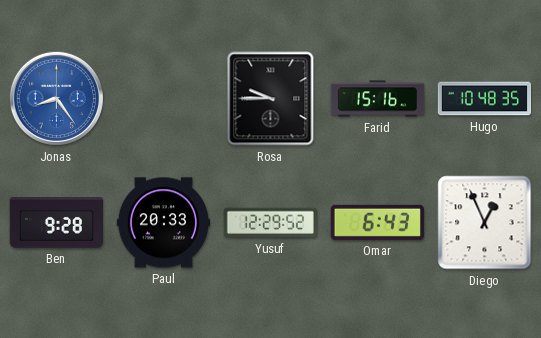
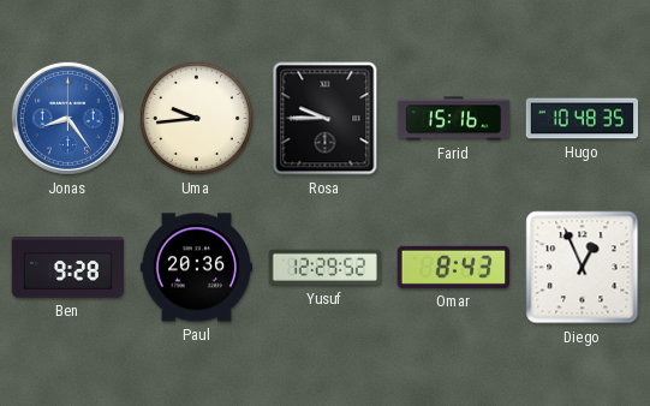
Uma: none -> 9:44 (196, 118)
Paul: 20:33 -> 20:36 (196, 268)
Omar: 6:43 -> 8:43 (453, 267)
